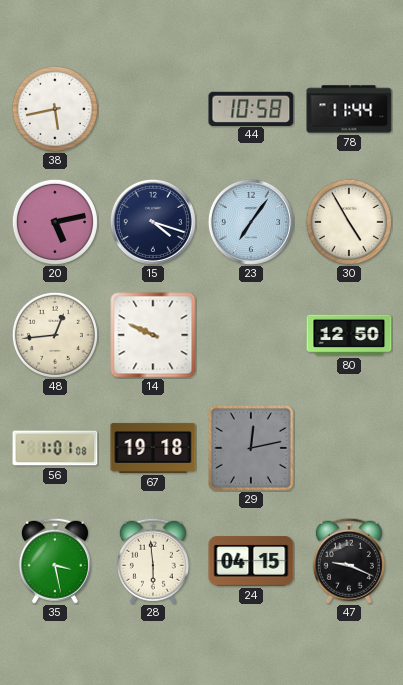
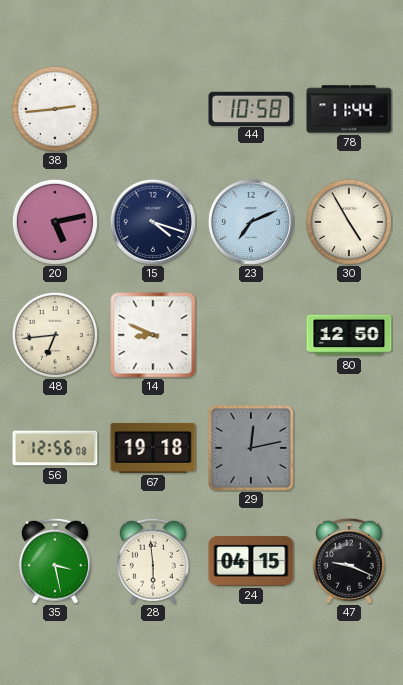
38: 5:43 -> 2:44 (55, 109)
23: 7:06 -> 7:11 (251, 222)
48: 12:44 -> 6:44 (55, 335)
14: 9:49 -> 8:49 (153, 335)
56: 1:01 -> 12:56 (55, 448)
